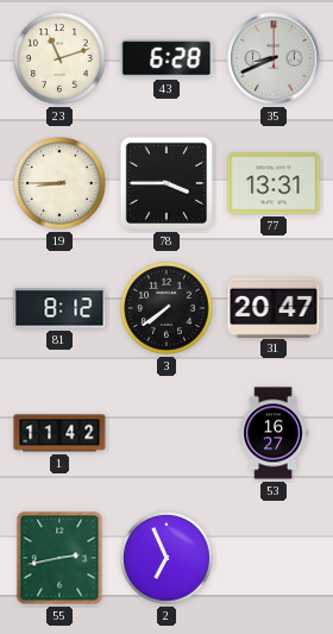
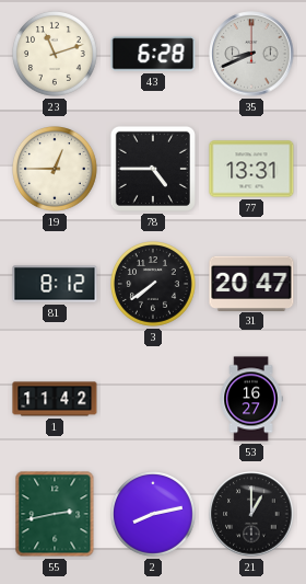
19: 8:45 -> 12:45 (56, 170)
78: 3:45 -> 4:45 (153, 169)
2: 6:56 -> 8:13 (154, 515)
21: none -> 1:00 (251, 514)
